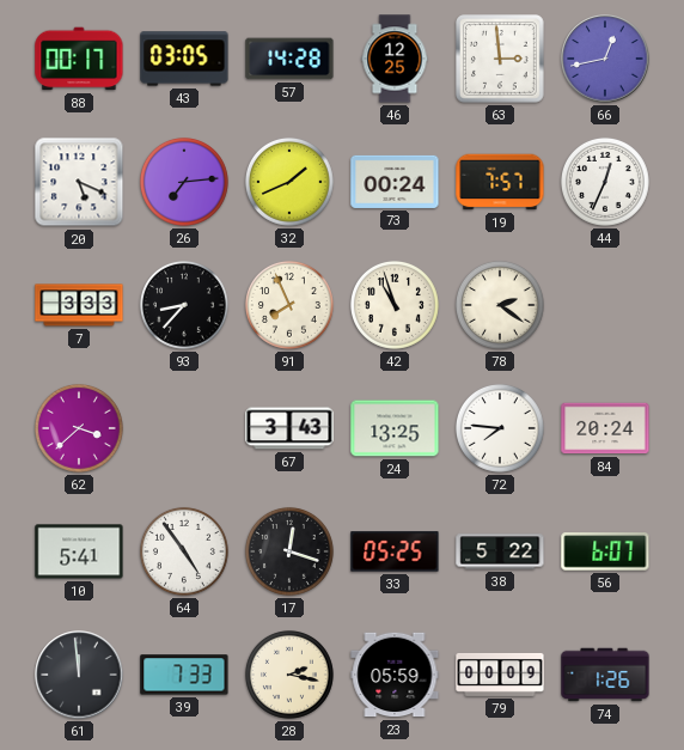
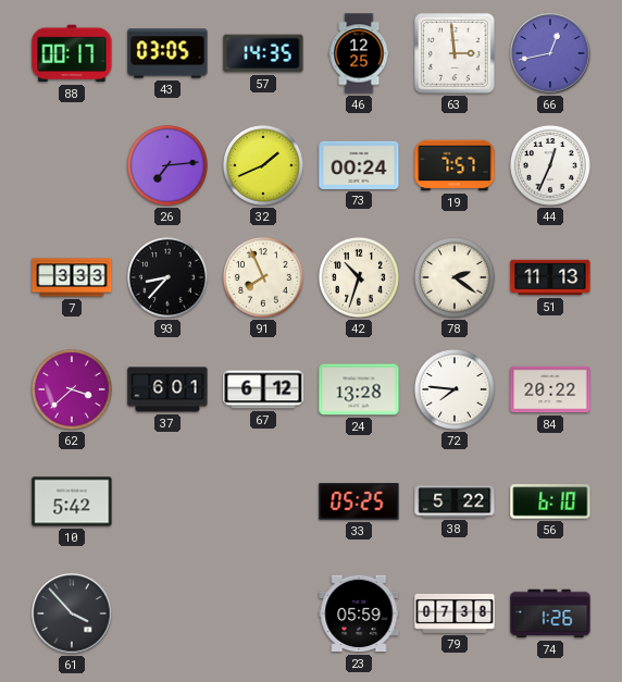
57: 14:28 -> 14:35 (263, 53)
20: 5:19 -> none (79, 182)
42: 10:57 -> 10:33 (359, 277)
51: none -> 11:13 (550, 277)
37: none -> 6:01 (167, 389)
67: 3:43 -> 6:12 (263, 389)
24: 13:25 -> 13:28 (359, 389)
84: 20:24 -> 20:22 (550, 389)
10: 5:41 -> 5:42 (72, 501)
64: 4:54 -> none (184, 551)
17: 12:18 -> none (289, 551)
56: 6:07 -> 6:10 (550, 501)
61: 11:59 -> 3:53 (72, 613)
39: 7:33 -> none (184, 675)
28: 2:17 -> none (289, 675)
79: 00:09 -> 07:38 (455, 613)
